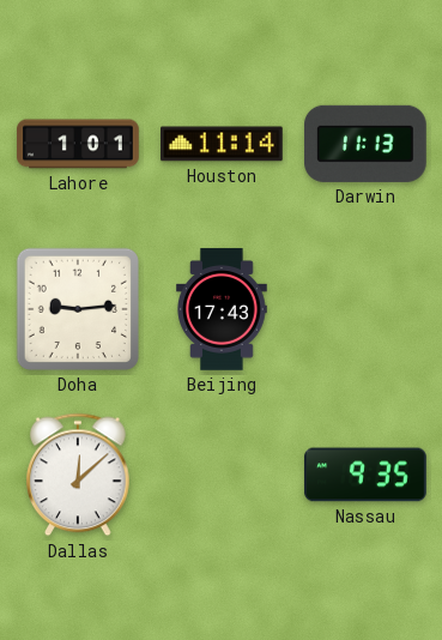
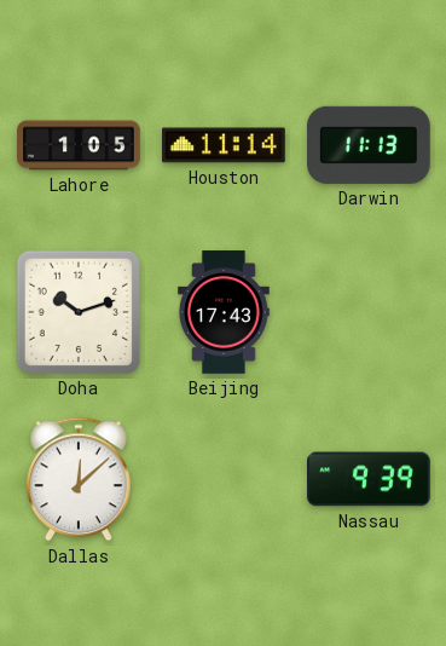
Lahore: 1:01 -> 1:05 (79, 145)
Doha: 9:14 -> 10:12 (79, 312)
Nassau: 9:35 -> 9:39 (370, 479)
